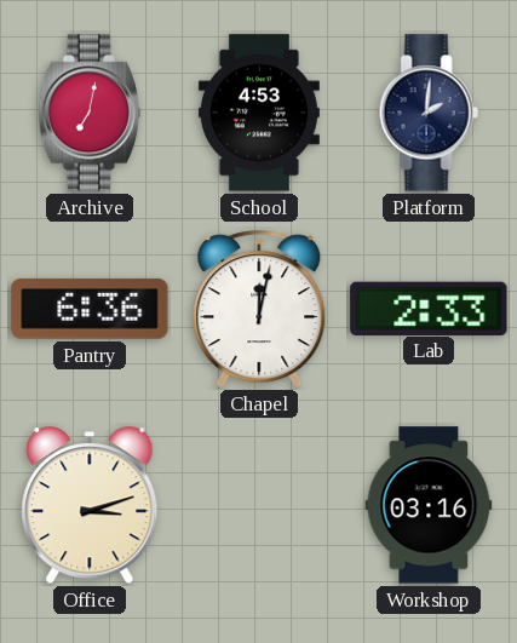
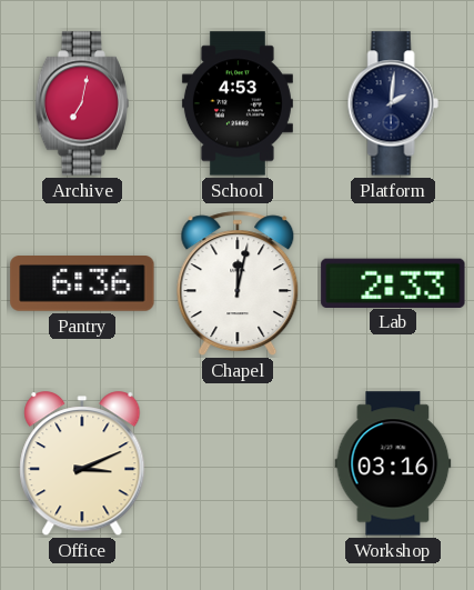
Office: 3:12 -> 3:11 (82, 464)
